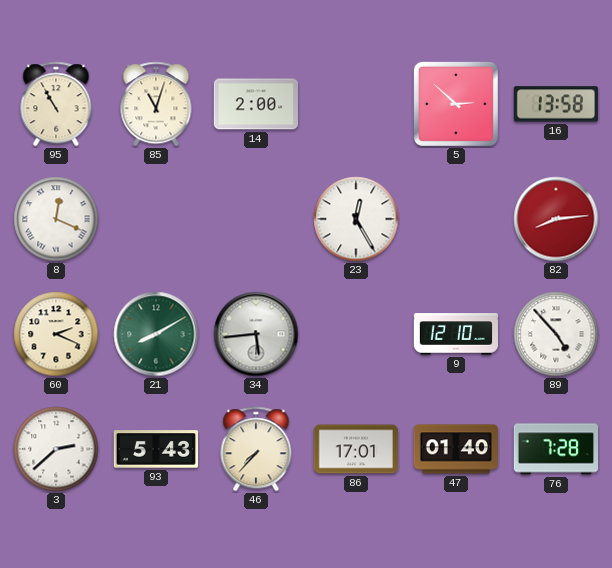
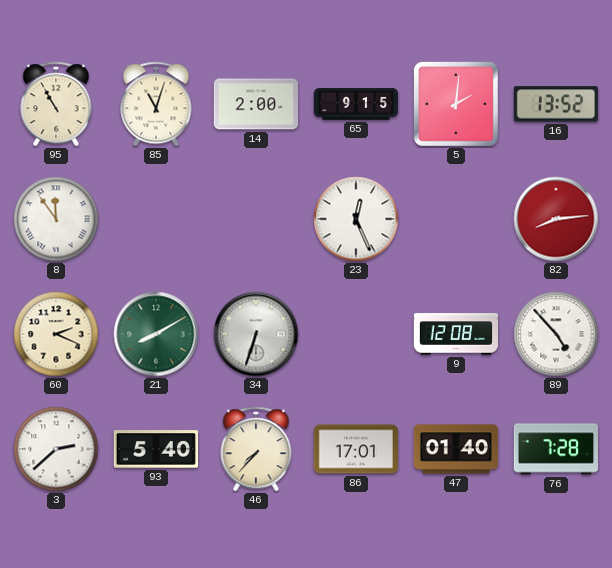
65: none -> 9:15 (356, 104)
5: 2:52 -> 2:01 (456, 104)
16: 13:58 -> 13:52 (556, 104)
8: 12:19 -> 11:54 (56, 219)
23: 12:25 -> 12:26 (356, 219)
34: 5:44 -> 6:33 (256, 334)
9: 12:10 -> 12:08 (455, 334)
93: 5:43 -> 5:40 (155, 449)
